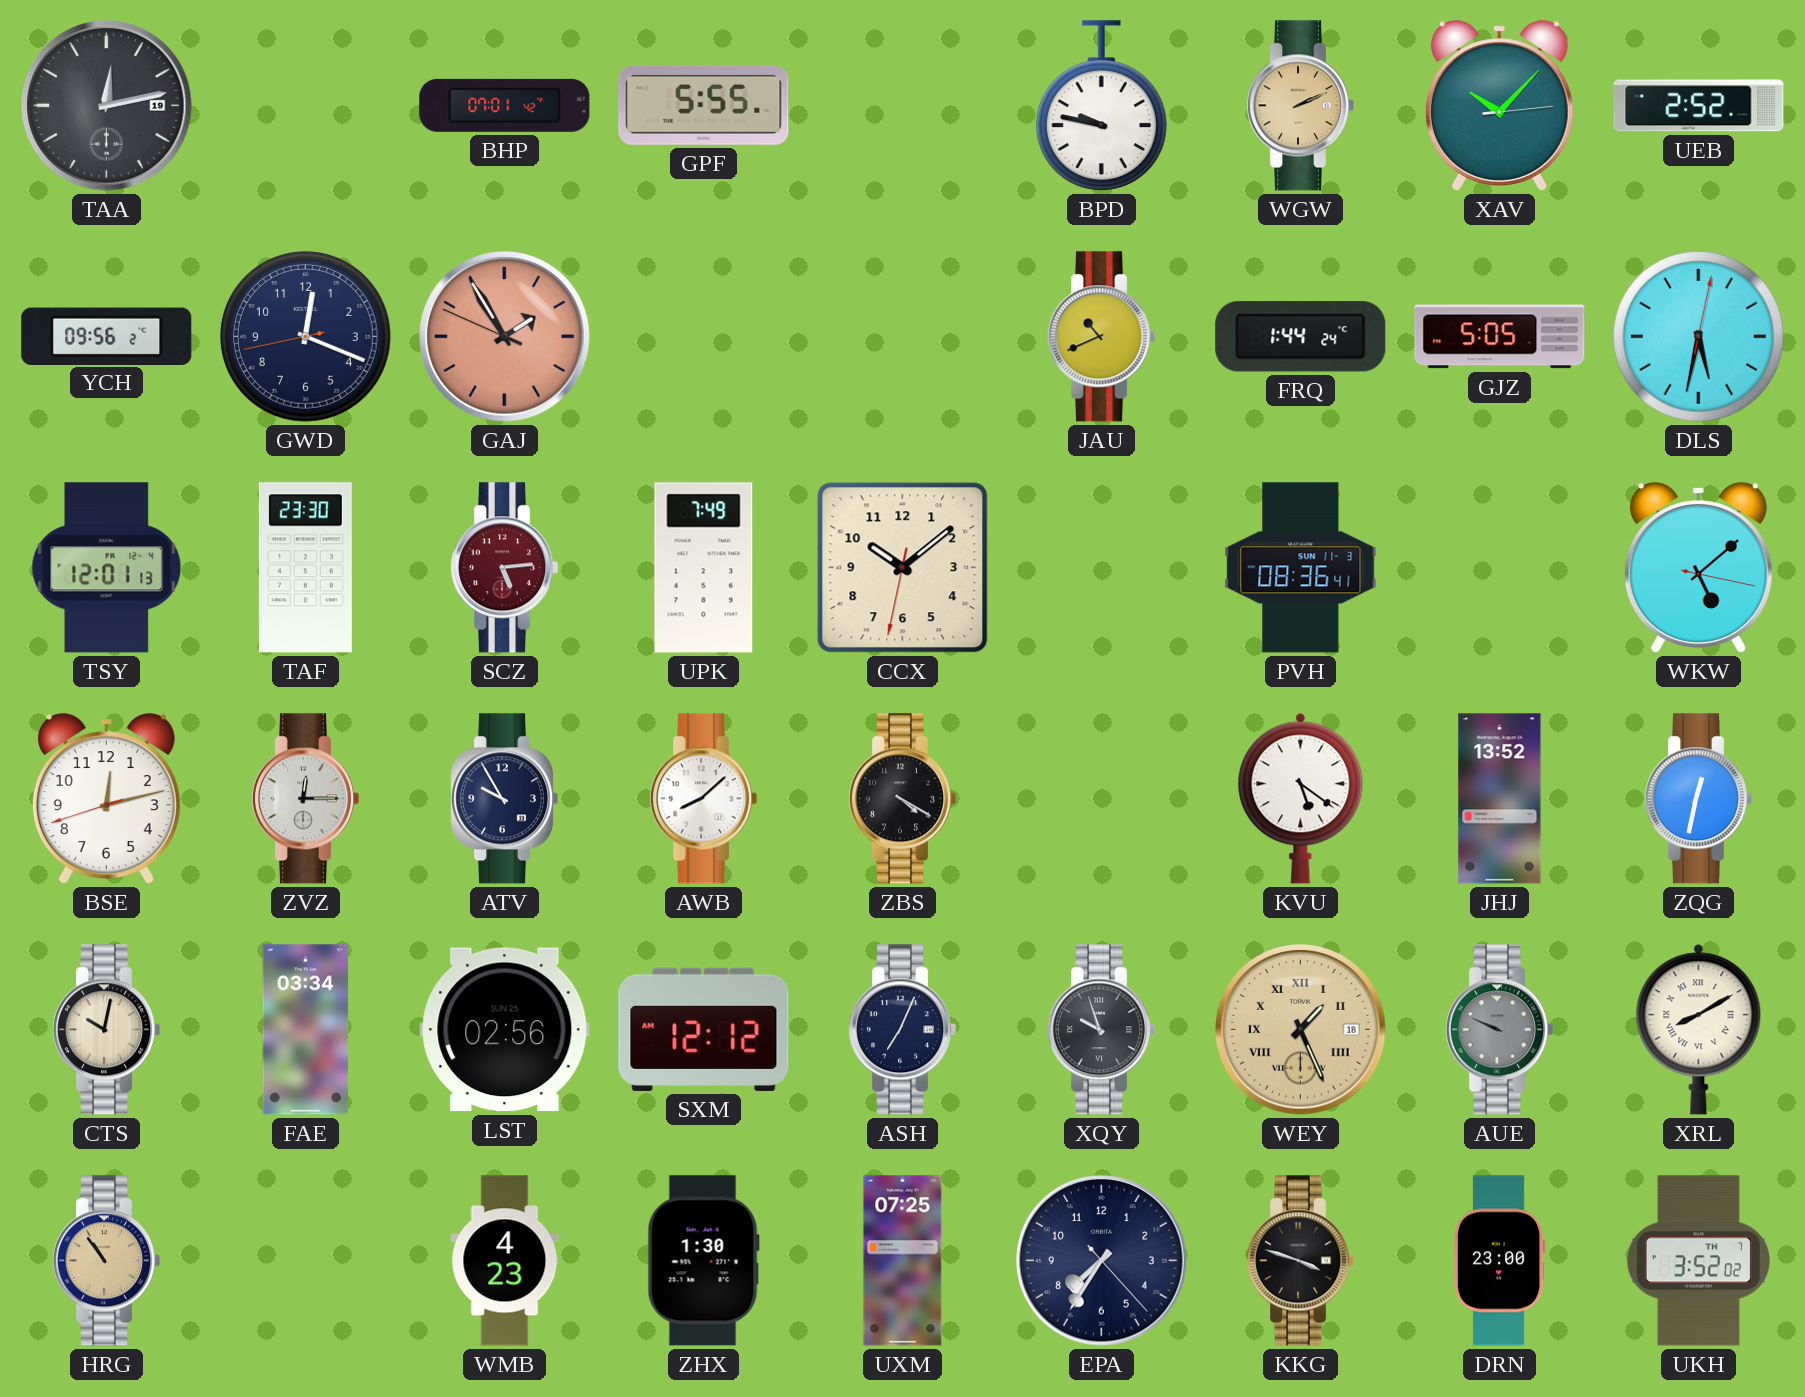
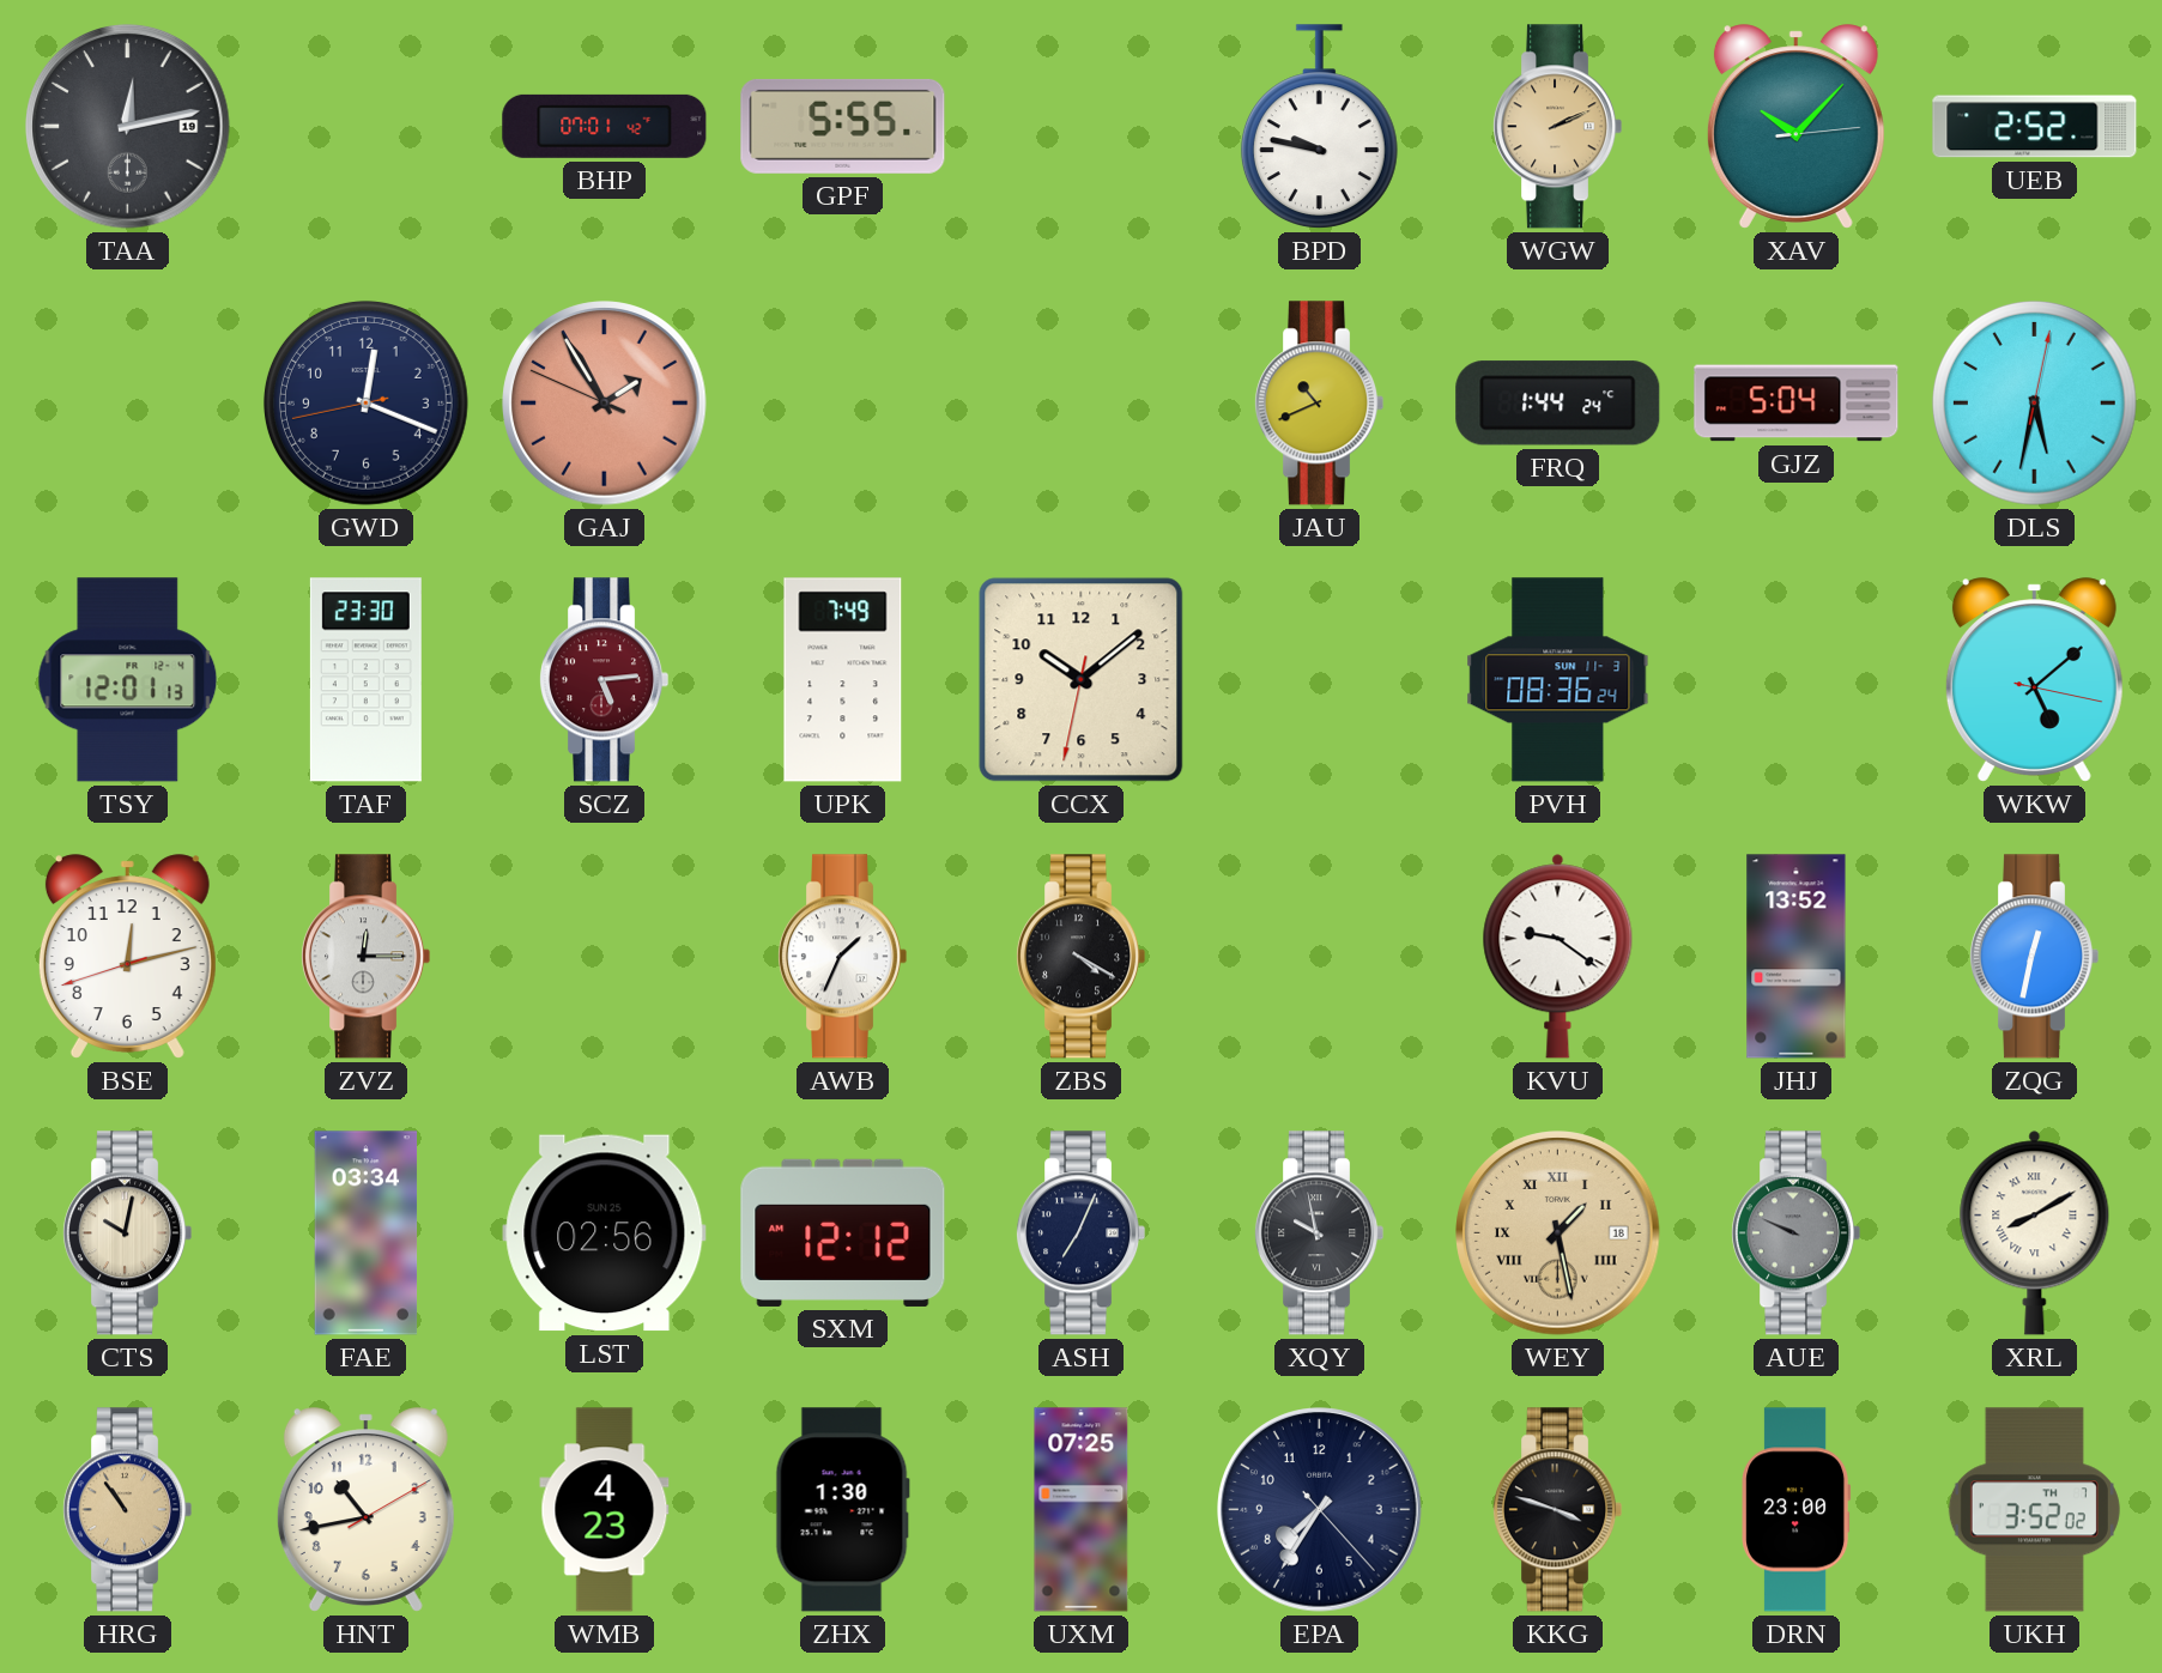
YCH: 09:56 -> none (107, 336)
GJZ: 5:05 -> 5:04 (1797, 404)
PVH: 08:36:41 -> 08:36:24 (1558, 680)
ATV: 9:55 -> none (504, 799)
AWB: 8:08 -> 1:34 (842, 957)
KVU: 5:21 -> 9:21 (1558, 957)
XQY: 9:57 -> 9:58 (1319, 1233)
WEY: 1:26 -> 1:28 (1558, 1233)
HNT: none -> 10:43 (365, 1510)
